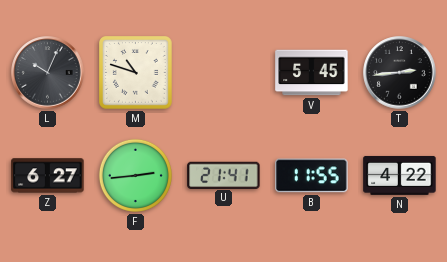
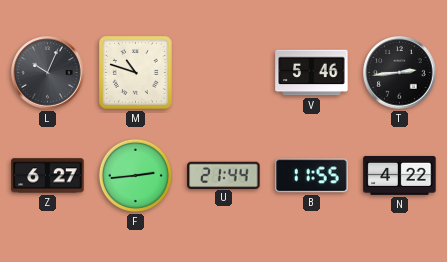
V: 5:45 -> 5:46 (312, 73)
U: 21:41 -> 21:44 (224, 175)
